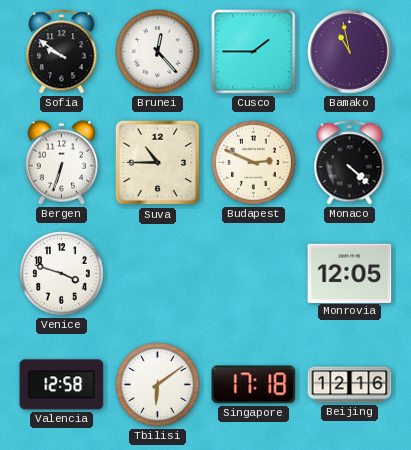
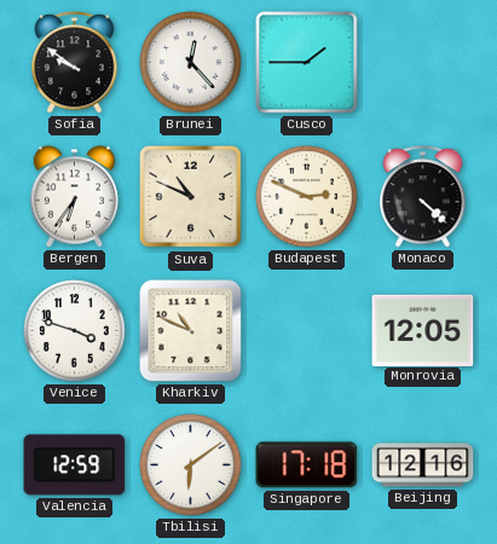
Bamako: 10:58 -> none (350, 52)
Bergen: 6:33 -> 6:36 (75, 197)
Suva: 10:45 -> 10:49 (191, 197)
Kharkiv: none -> 10:49 (191, 331)
Valencia: 12:58 -> 12:59 (75, 465)
